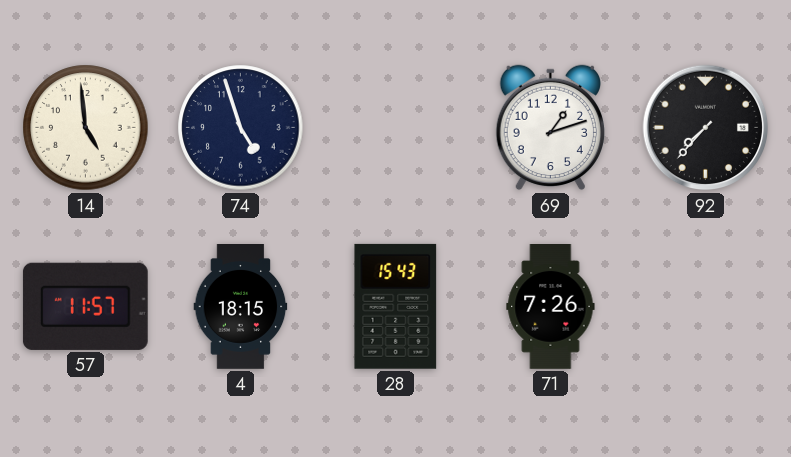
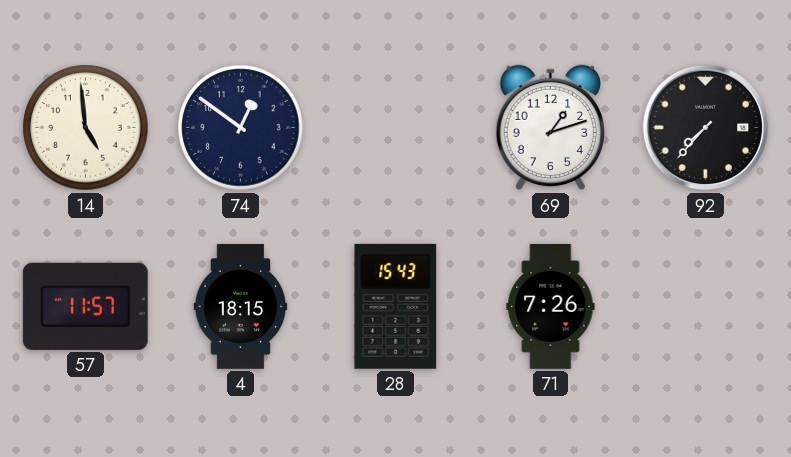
74: 4:57 -> 12:51 (241, 128)
